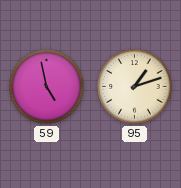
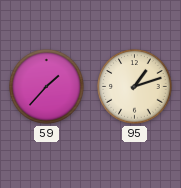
59: 4:58 -> 1:37 (47, 87)
